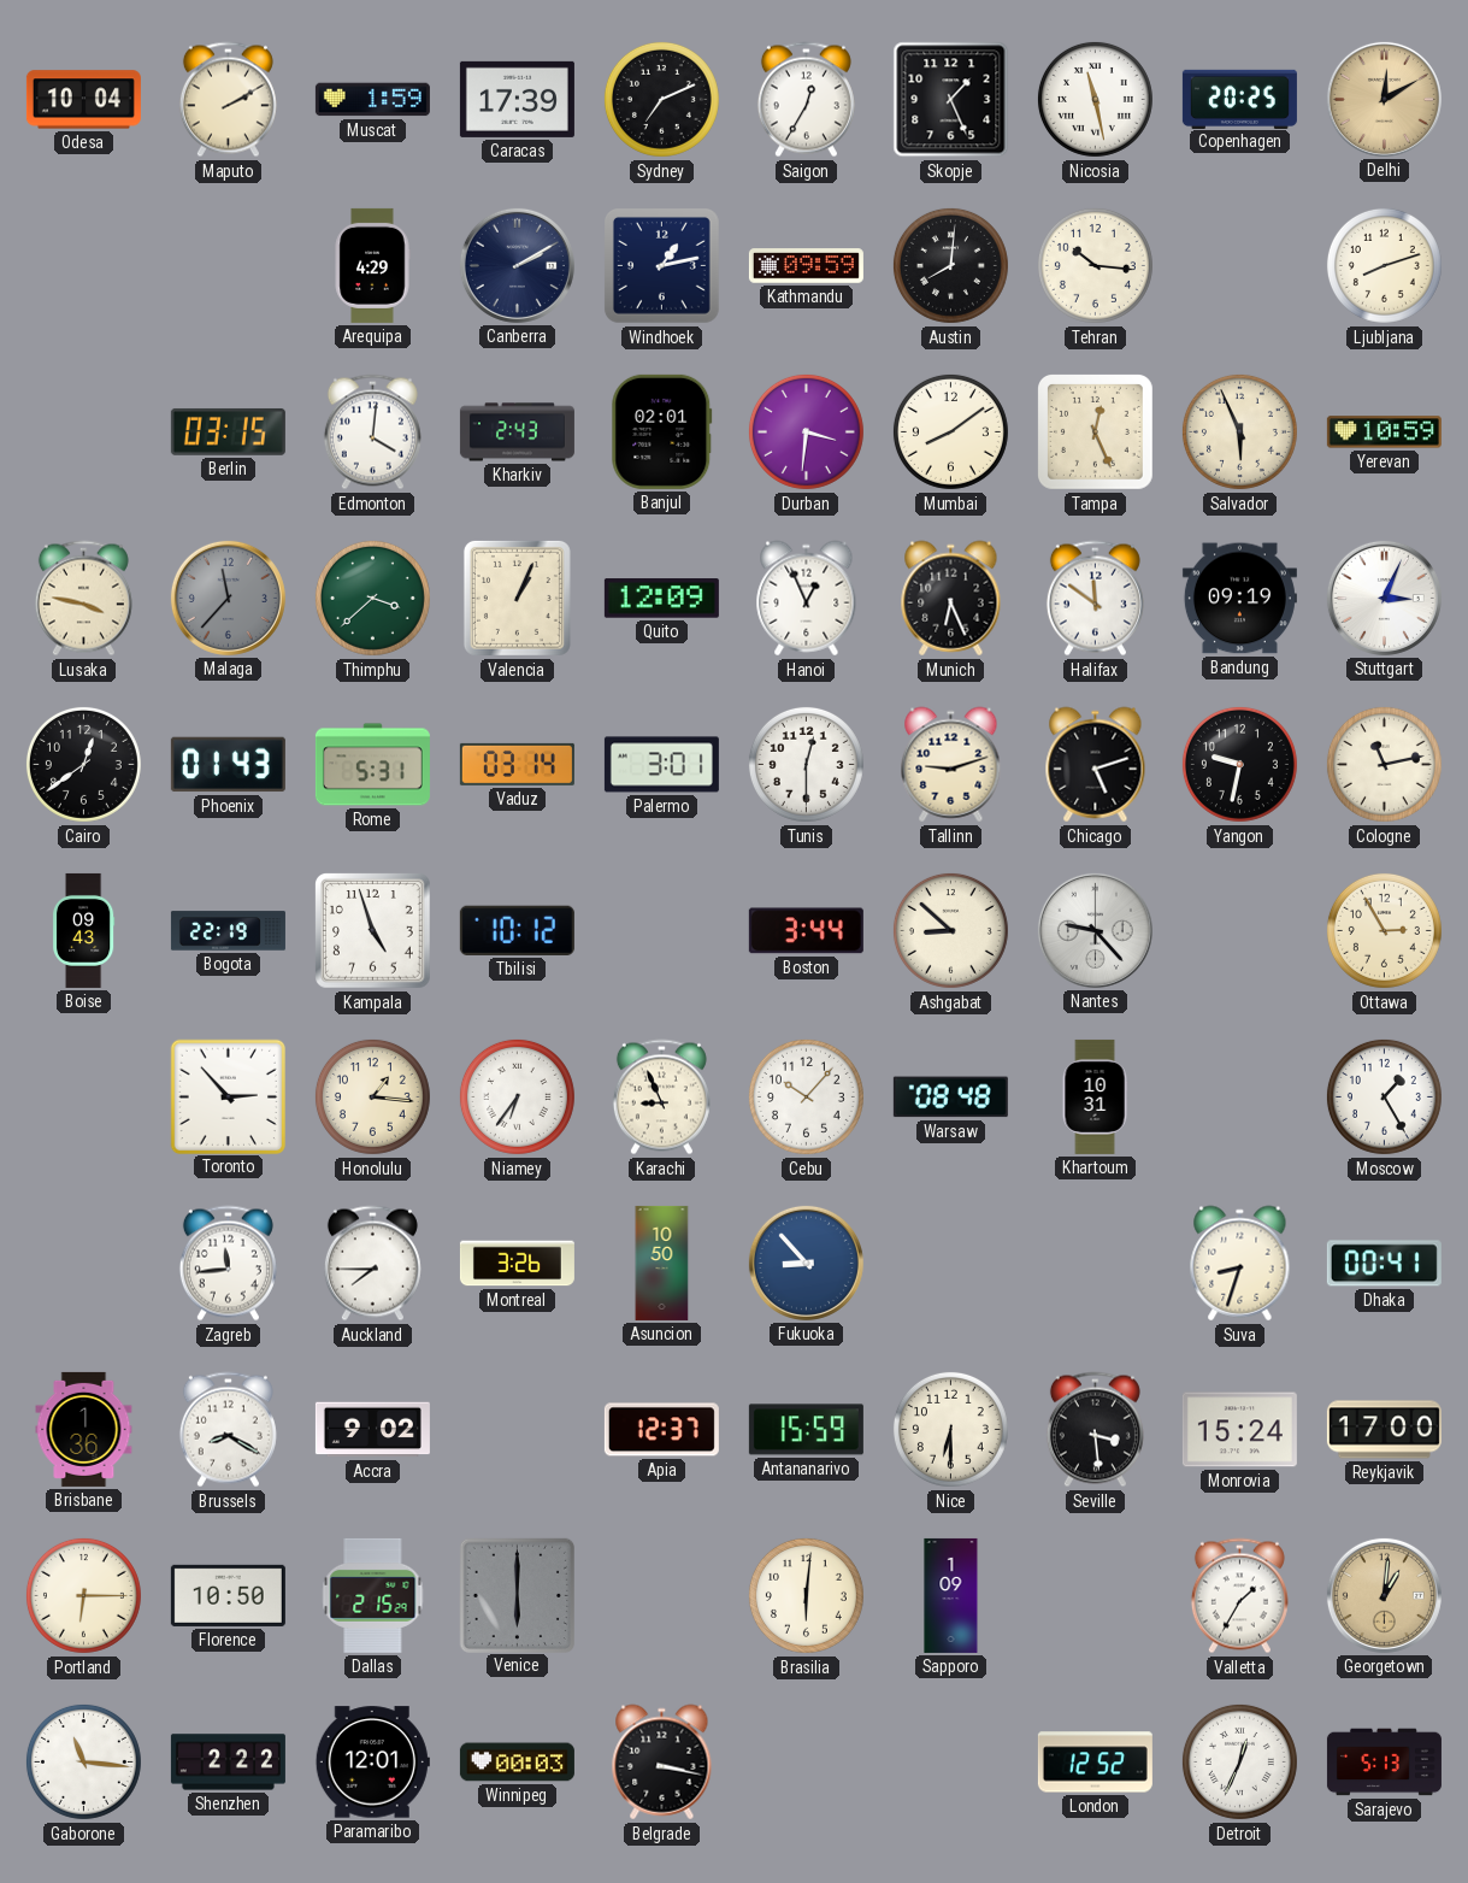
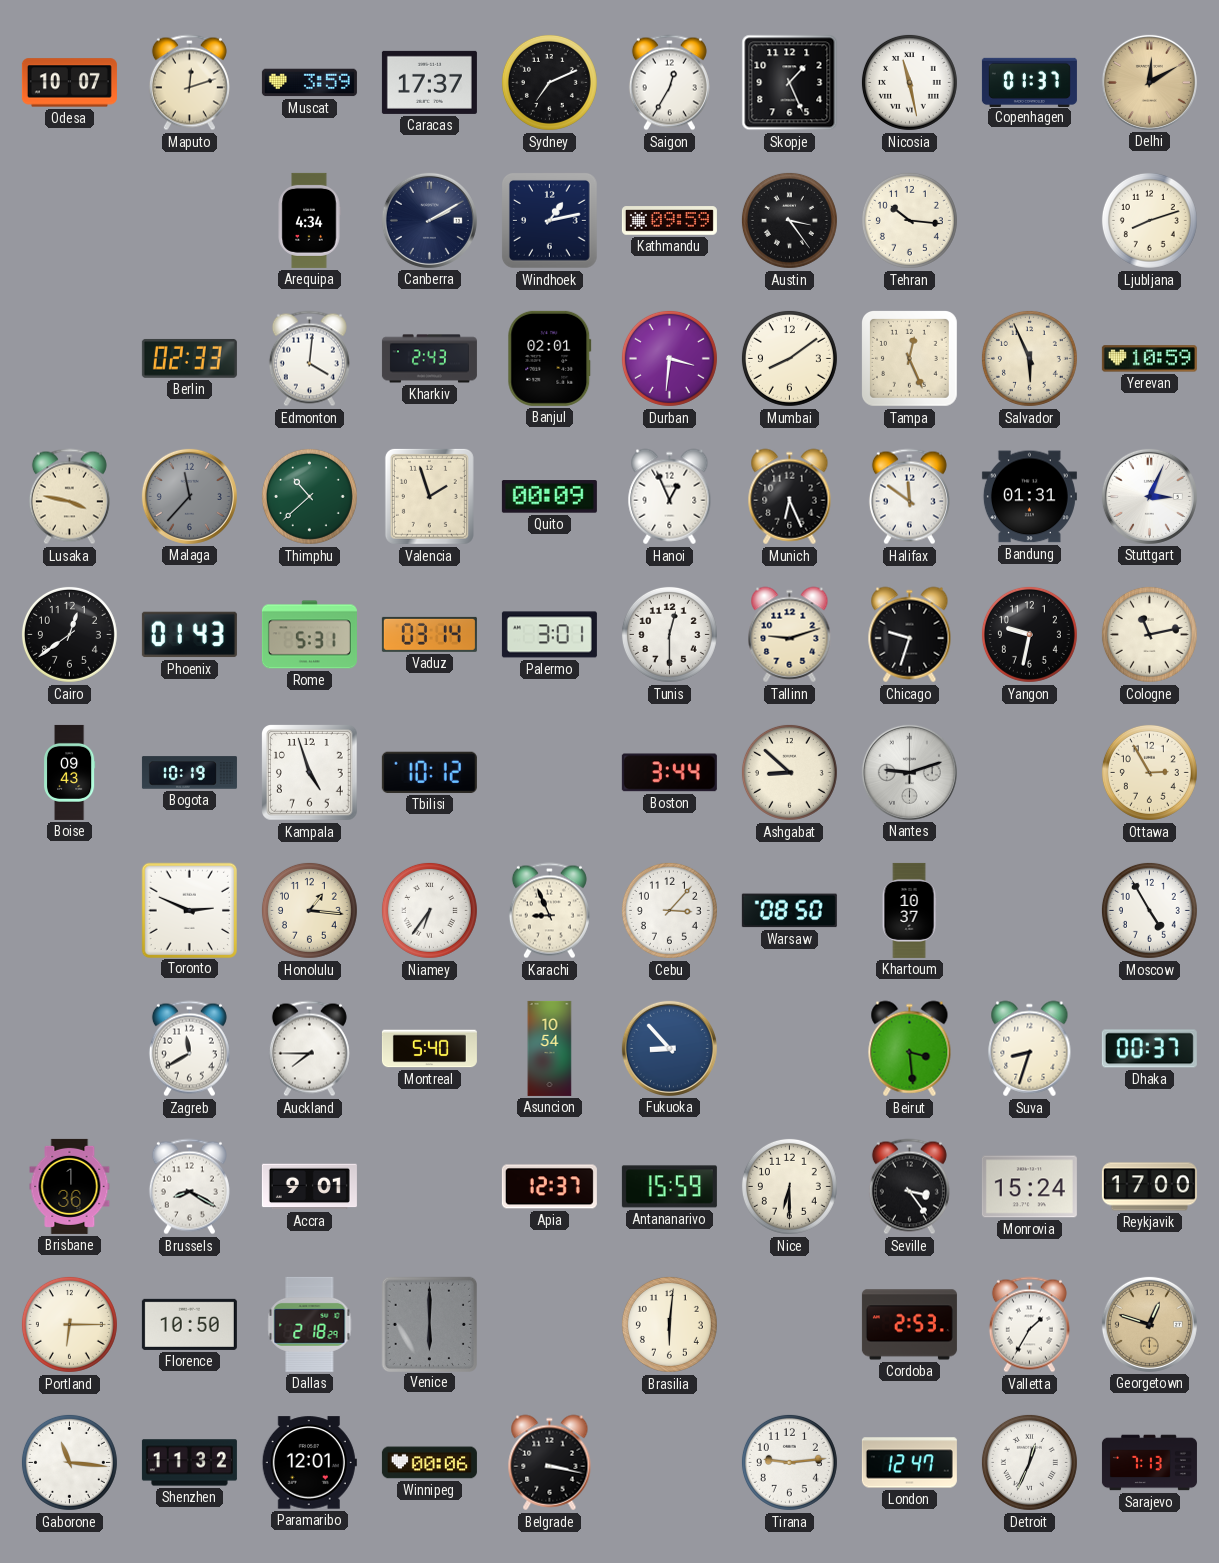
Odesa: 10:04 -> 10:07 (69, 83)
Maputo: 2:10 -> 12:12 (189, 83)
Muscat: 1:59 -> 3:59 (309, 83)
Caracas: 17:39 -> 17:37 (429, 82)
Copenhagen: 20:25 -> 01:37 (1029, 82)
Arequipa: 4:29 -> 4:34 (309, 220)
Austin: 8:01 -> 3:24 (789, 220)
Berlin: 03:15 -> 02:33 (189, 358)
Thimphu: 3:38 -> 10:38 (309, 496)
Valencia: 1:04 -> 1:57 (429, 496)
Quito: 12:09 -> 00:09 (549, 497)
Bandung: 09:19 -> 01:31 (1029, 497)
Chicago: 5:12 -> 9:33 (910, 635)
Bogota: 22:19 -> 10:19 (189, 773)
Nantes: 9:23 -> 9:12 (909, 772)
Toronto: 2:53 -> 2:49 (189, 910)
Cebu: 10:07 -> 3:07 (669, 910)
Warsaw: 08:48 -> 08:50 (789, 911)
Khartoum: 10:31 -> 10:37 (909, 910)
Moscow: 1:25 -> 4:55 (1149, 910)
Zagreb: 11:44 -> 11:40 (189, 1049)
Montreal: 3:26 -> 5:40 (429, 1049)
Asuncion: 10:50 -> 10:54 (550, 1048)
Beirut: none -> 3:29 (910, 1049)
Dhaka: 00:41 -> 00:37 (1149, 1049)
Accra: 9:02 -> 9:01 (309, 1187)
Seville: 3:29 -> 3:24 (909, 1187)
Dallas: 2:15 -> 2:18 (310, 1324)
Sapporo: 1:09 -> none (951, 1595)
Cordoba: none -> 2:53 (909, 1325)
Georgetown: 1:01 -> 12:48 (1149, 1324)
Shenzhen: 2:22 -> 11:32 (189, 1463)
Winnipeg: 00:03 -> 00:06 (429, 1463)
Tirana: none -> 9:14 (789, 1462)
London: 12:52 -> 12:47 (909, 1463)
Sarajevo: 5:13 -> 7:13 (1149, 1463)
